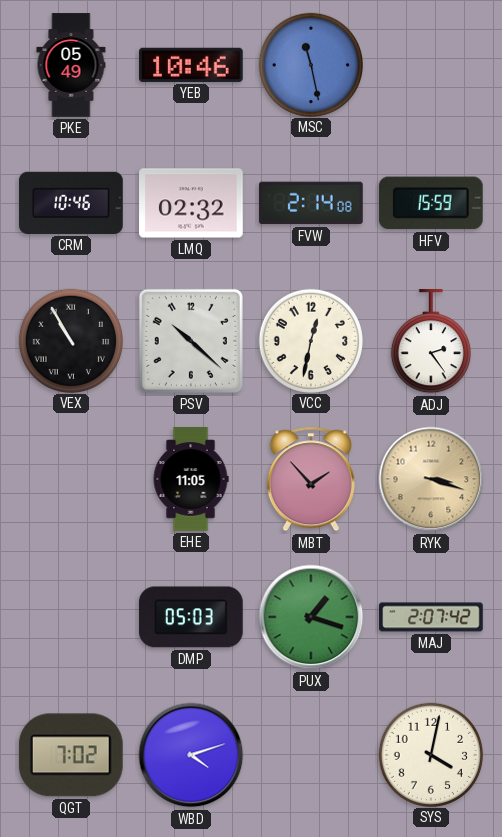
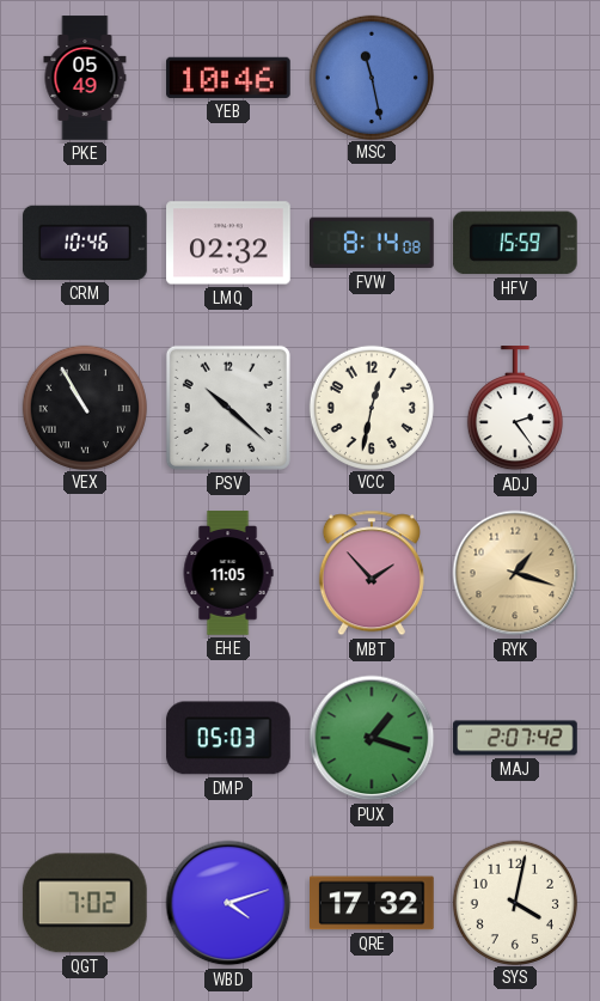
FVW: 2:14 -> 8:14 (373, 243)
RYK: 3:18 -> 1:18 (515, 573)
QRE: none -> 17:32 (373, 903)
